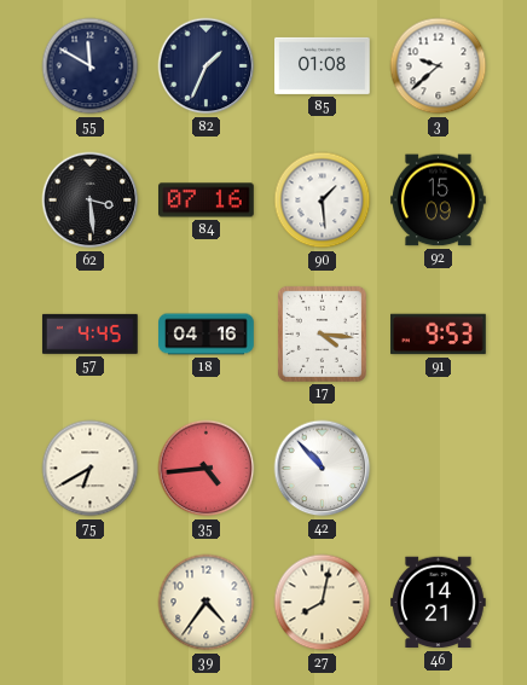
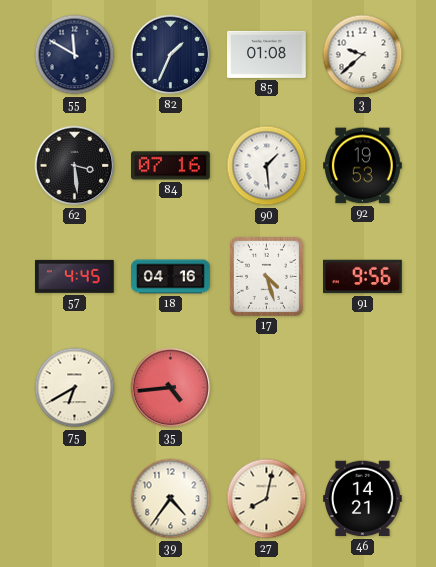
92: 15:09 -> 19:53 (363, 166)
17: 4:16 -> 4:27 (266, 276)
91: 9:53 -> 9:56 (363, 277)
42: 10:53 -> none (323, 469)
